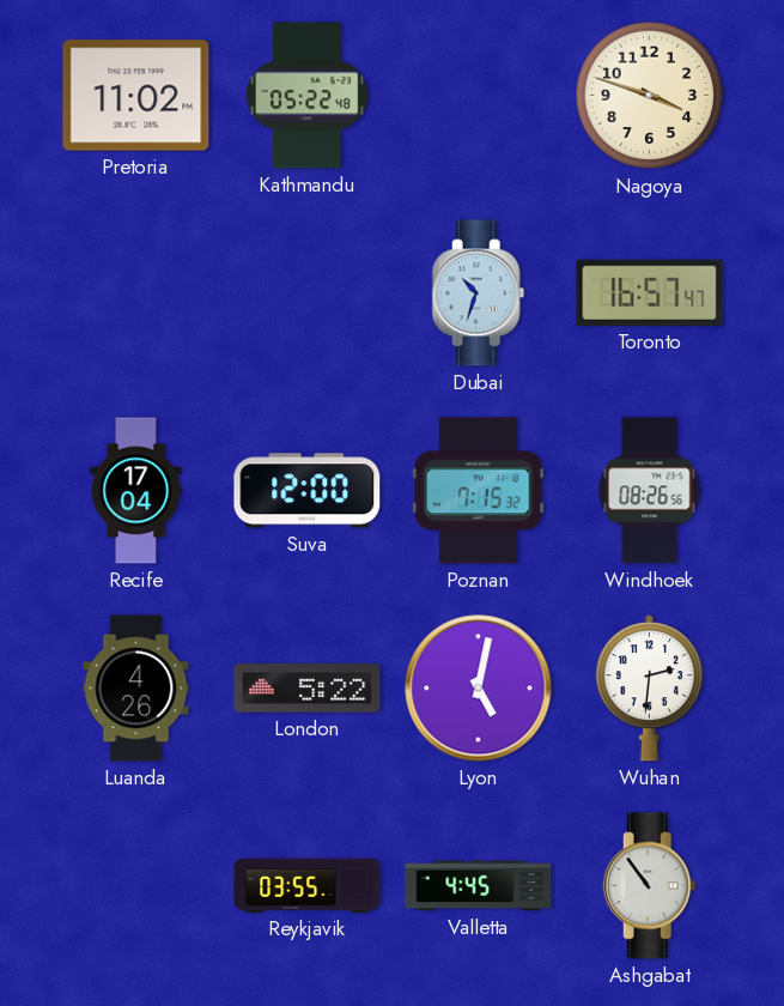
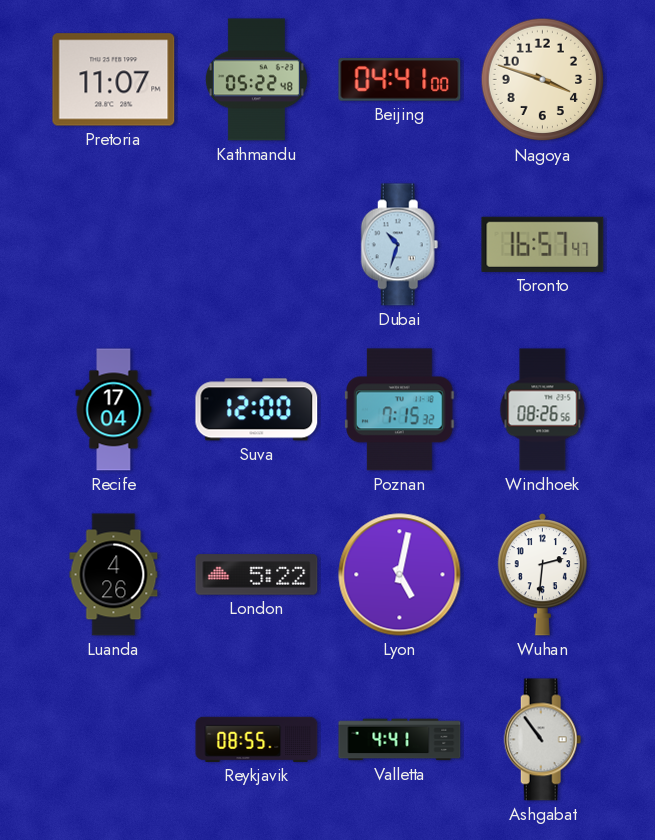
Pretoria: 11:02 -> 11:07 (114, 80)
Beijing: none -> 04:41 (400, 80)
Reykjavik: 03:55 -> 08:55 (257, 739)
Valletta: 4:45 -> 4:41 (400, 740)
